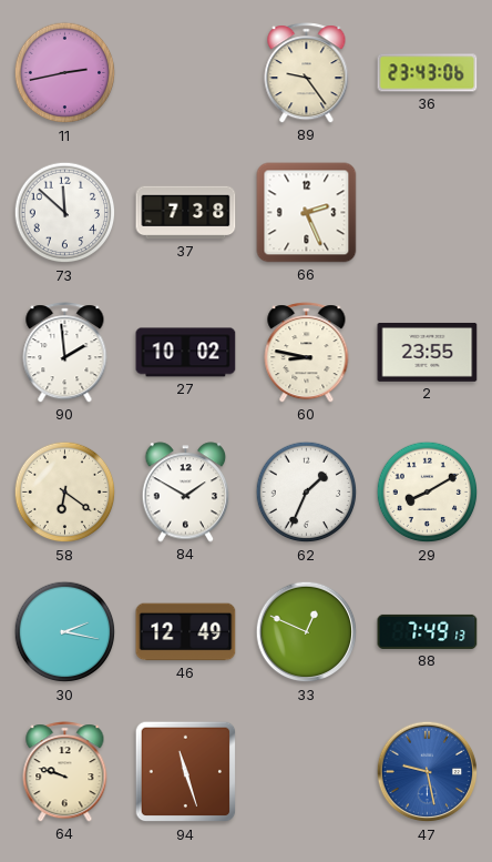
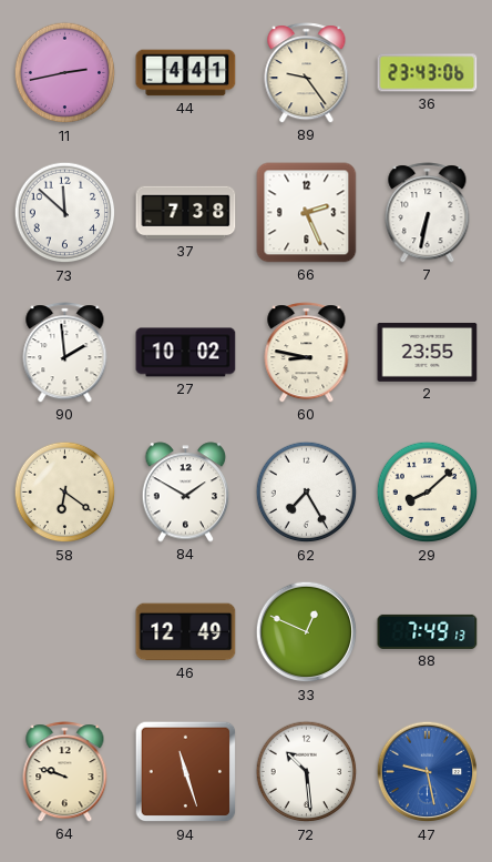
44: none -> 4:41 (186, 73)
7: none -> 6:32 (428, 213)
62: 1:34 -> 7:25 (307, 493)
29: 8:10 -> 8:08 (428, 493)
30: 2:17 -> none (65, 632)
72: none -> 10:29 (307, 772)
